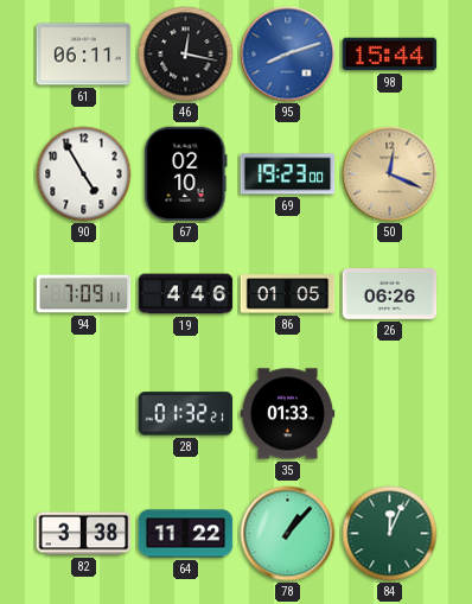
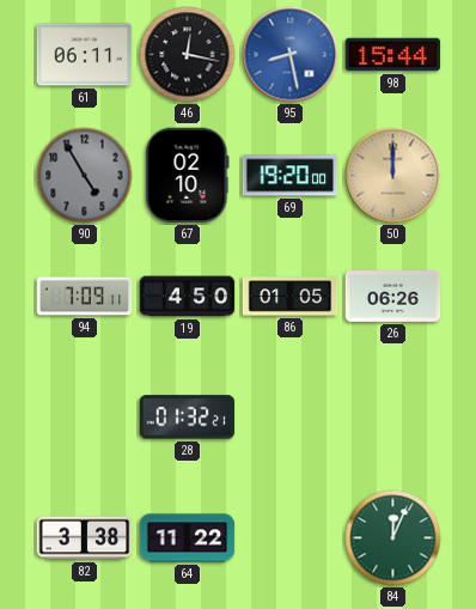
95: 8:12 -> 8:28 (291, 55)
90 dial: white -> grey (85, 176)
69: 19:23 -> 19:20 (291, 176)
50: 12:19 -> 12:00 (393, 176)
19: 4:46 -> 4:50 (188, 297)
35: 01:33 -> none (288, 414)
78: 1:07 -> none (288, 534)
